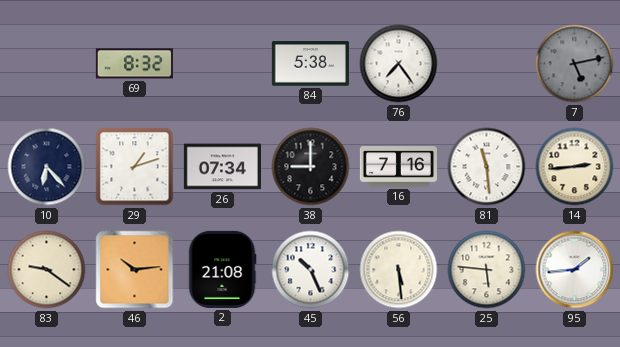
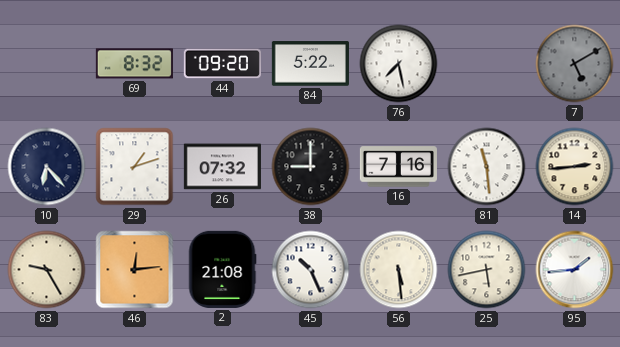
44: none -> 09:20 (222, 64)
84: 5:38 -> 5:22 (310, 64)
76: 7:24 -> 7:28 (399, 64)
7: 5:13 -> 5:10 (575, 64)
26: 07:34 -> 07:32 (222, 167)
83: 9:21 -> 9:25 (47, 270)
46: 10:14 -> 12:14 (135, 270)
25: 5:46 -> 5:43 (487, 270)
